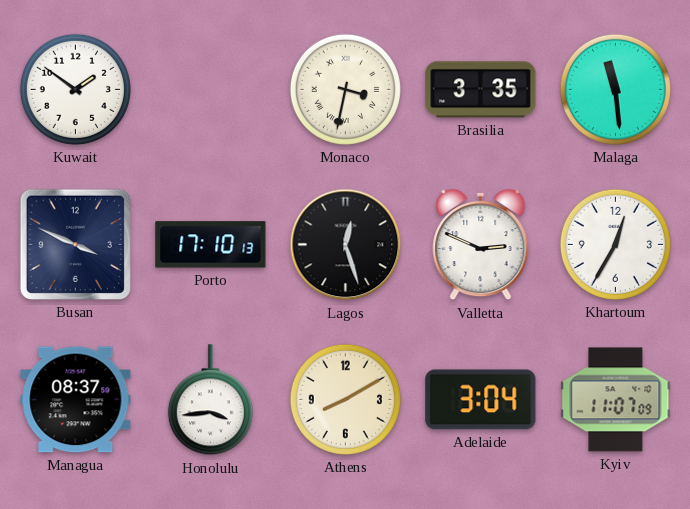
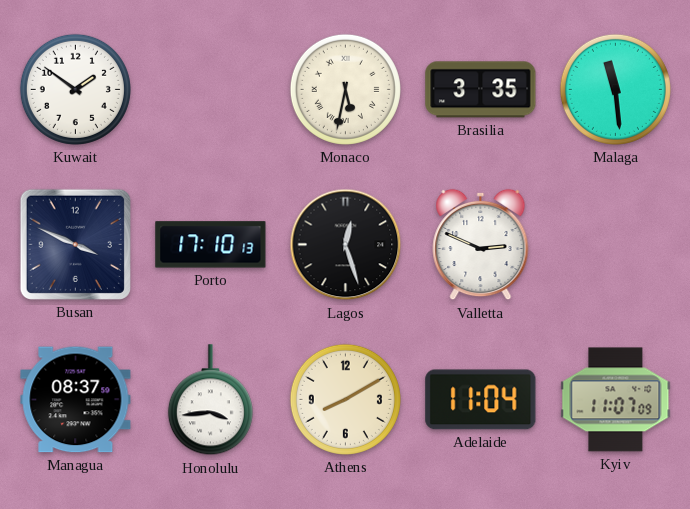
Monaco: 3:32 -> 5:32 (345, 89)
Khartoum: 12:35 -> none (615, 244)
Adelaide: 3:04 -> 11:04 (481, 400)
